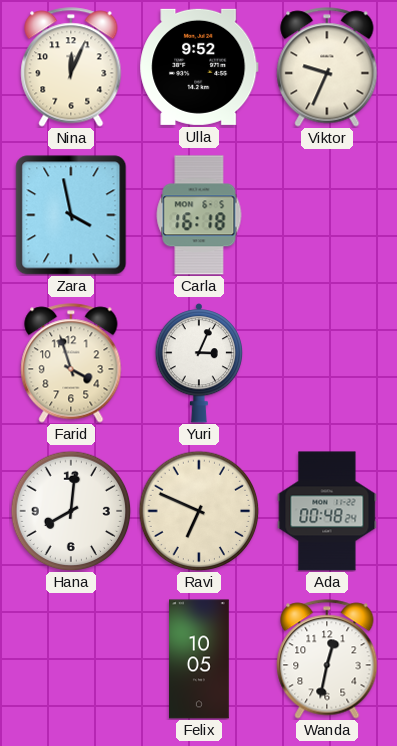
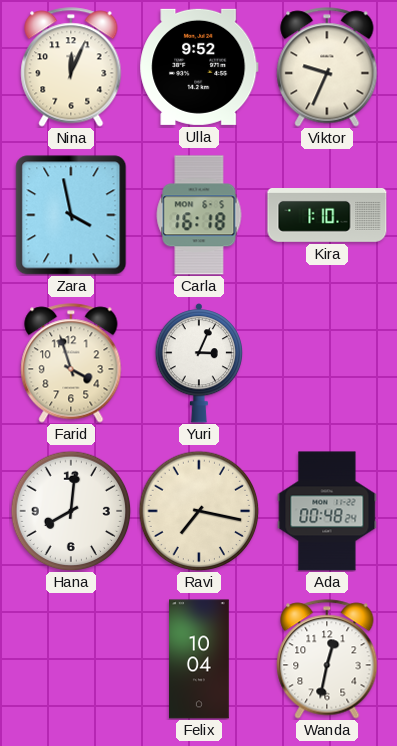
Kira: none -> 1:10 (327, 216)
Ravi: 6:49 -> 7:17 (199, 511)
Felix: 10:05 -> 10:04 (199, 659)
